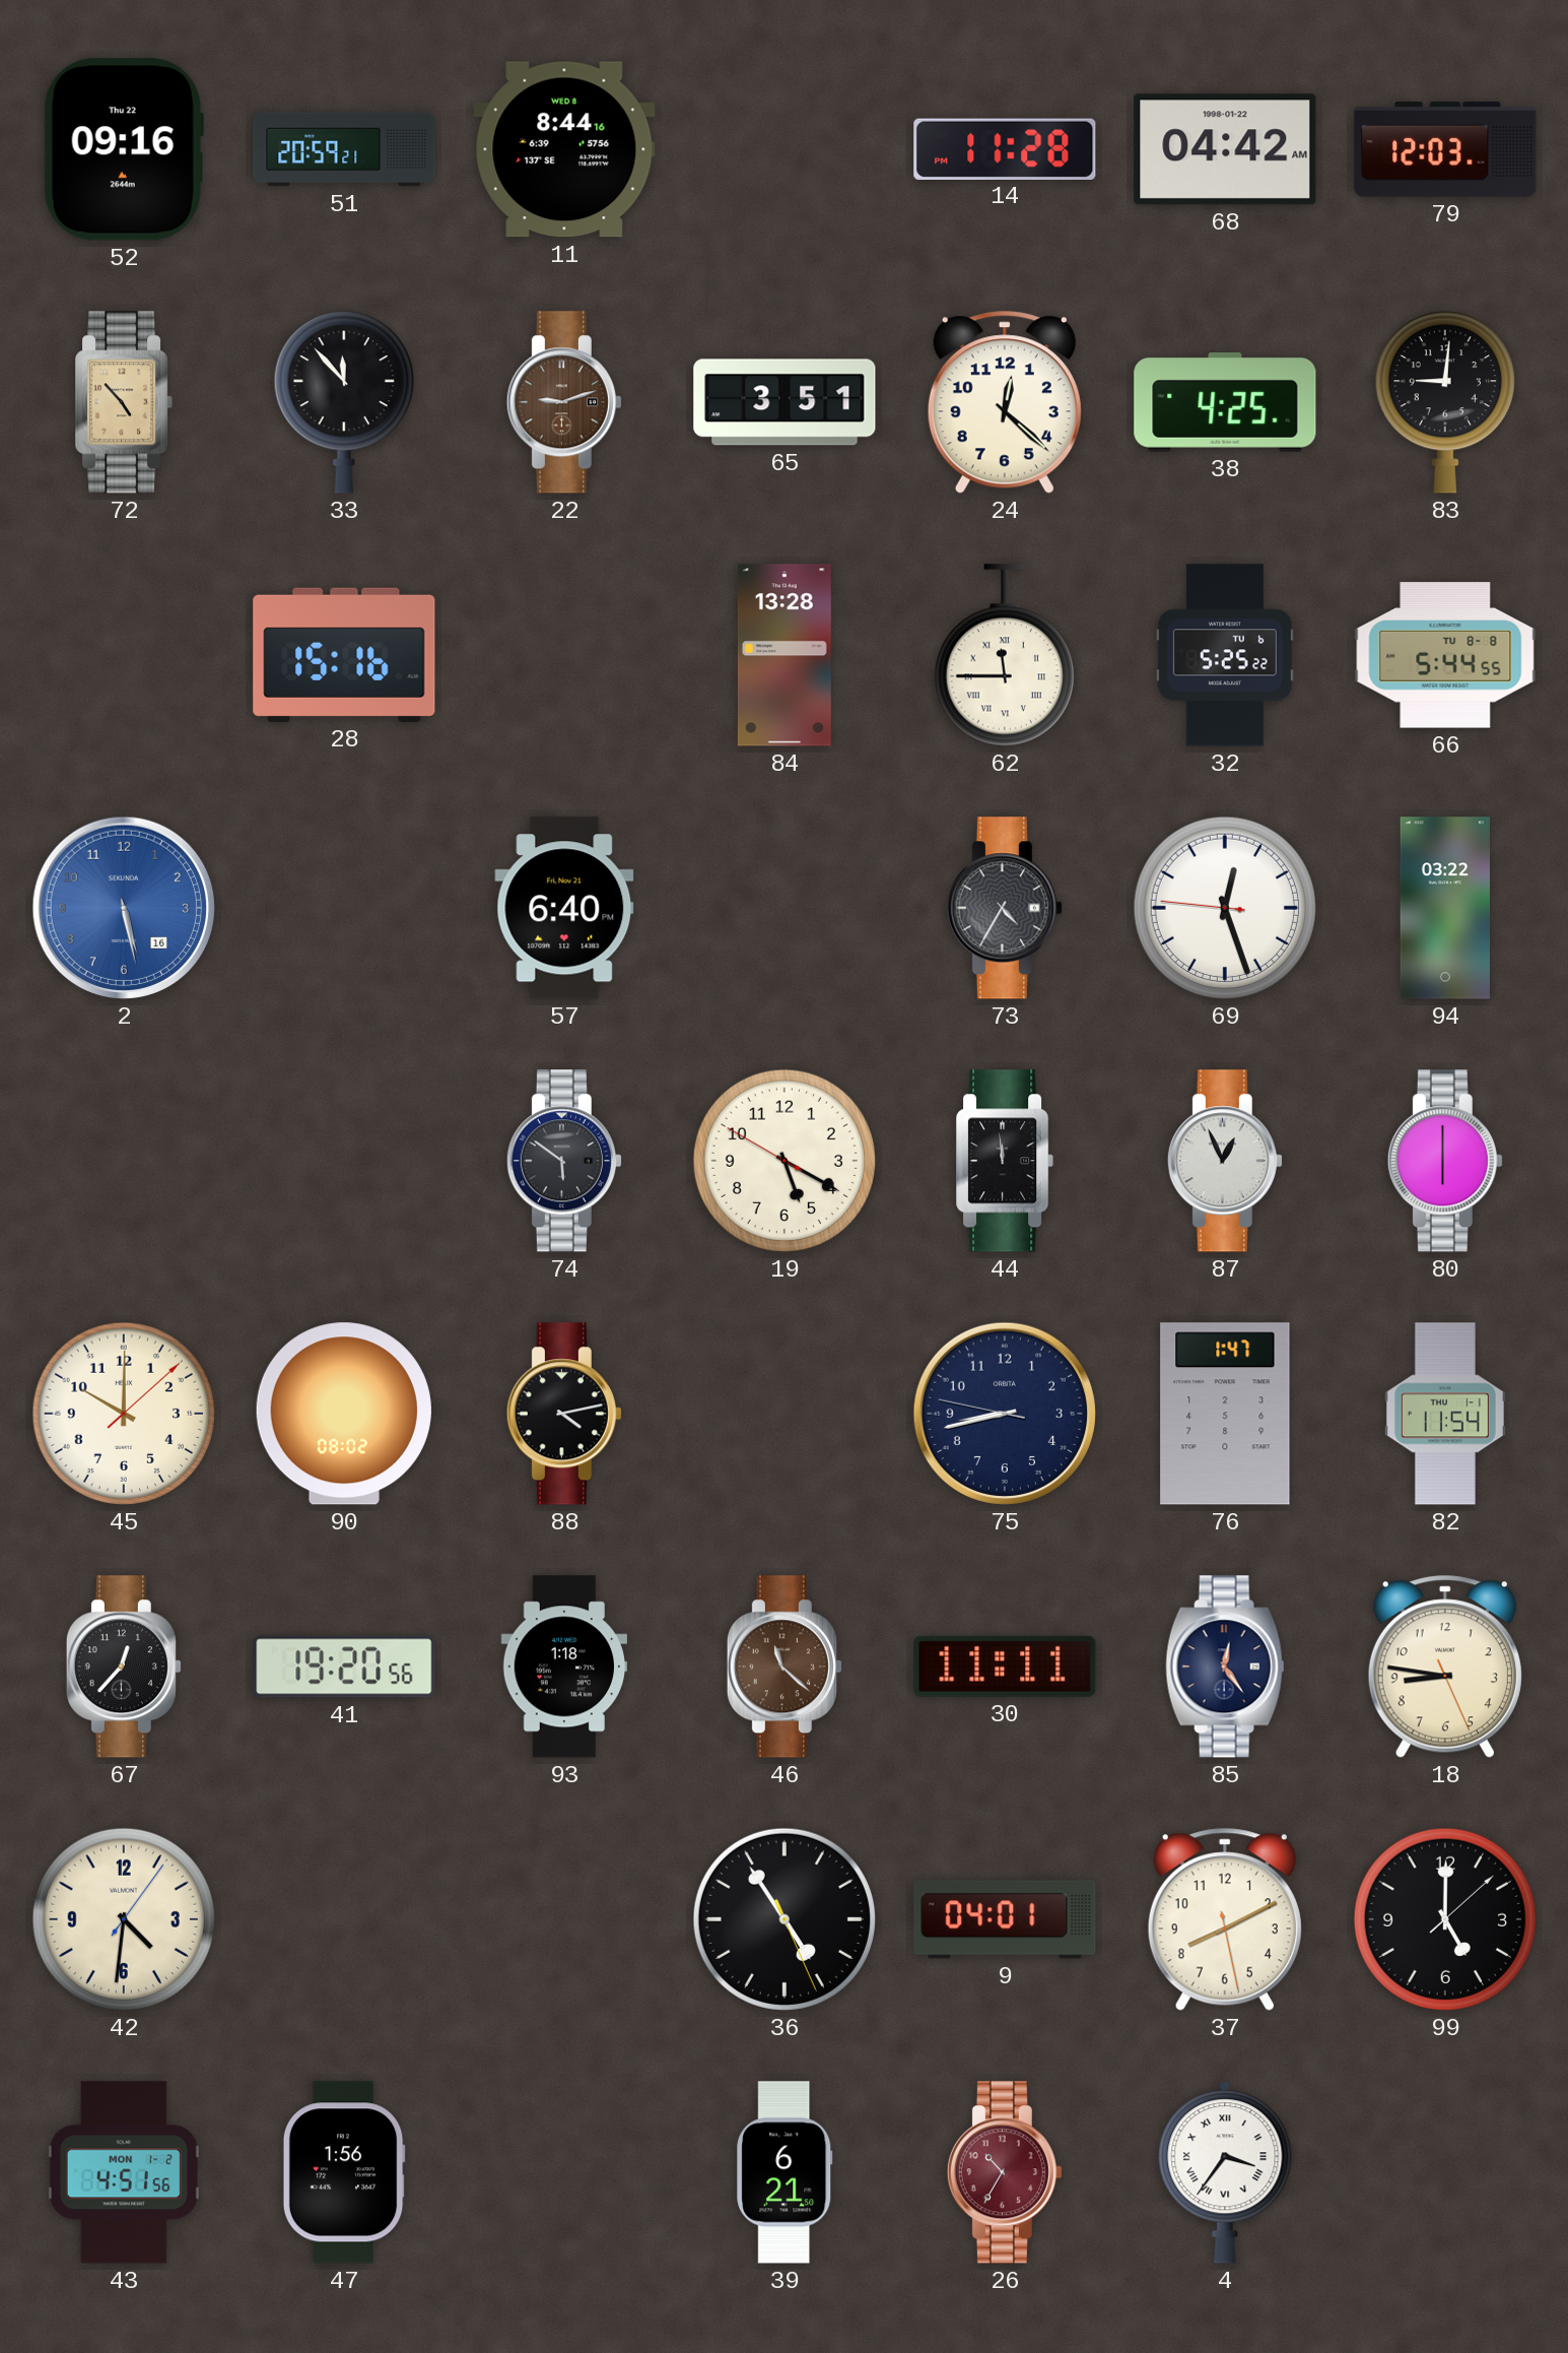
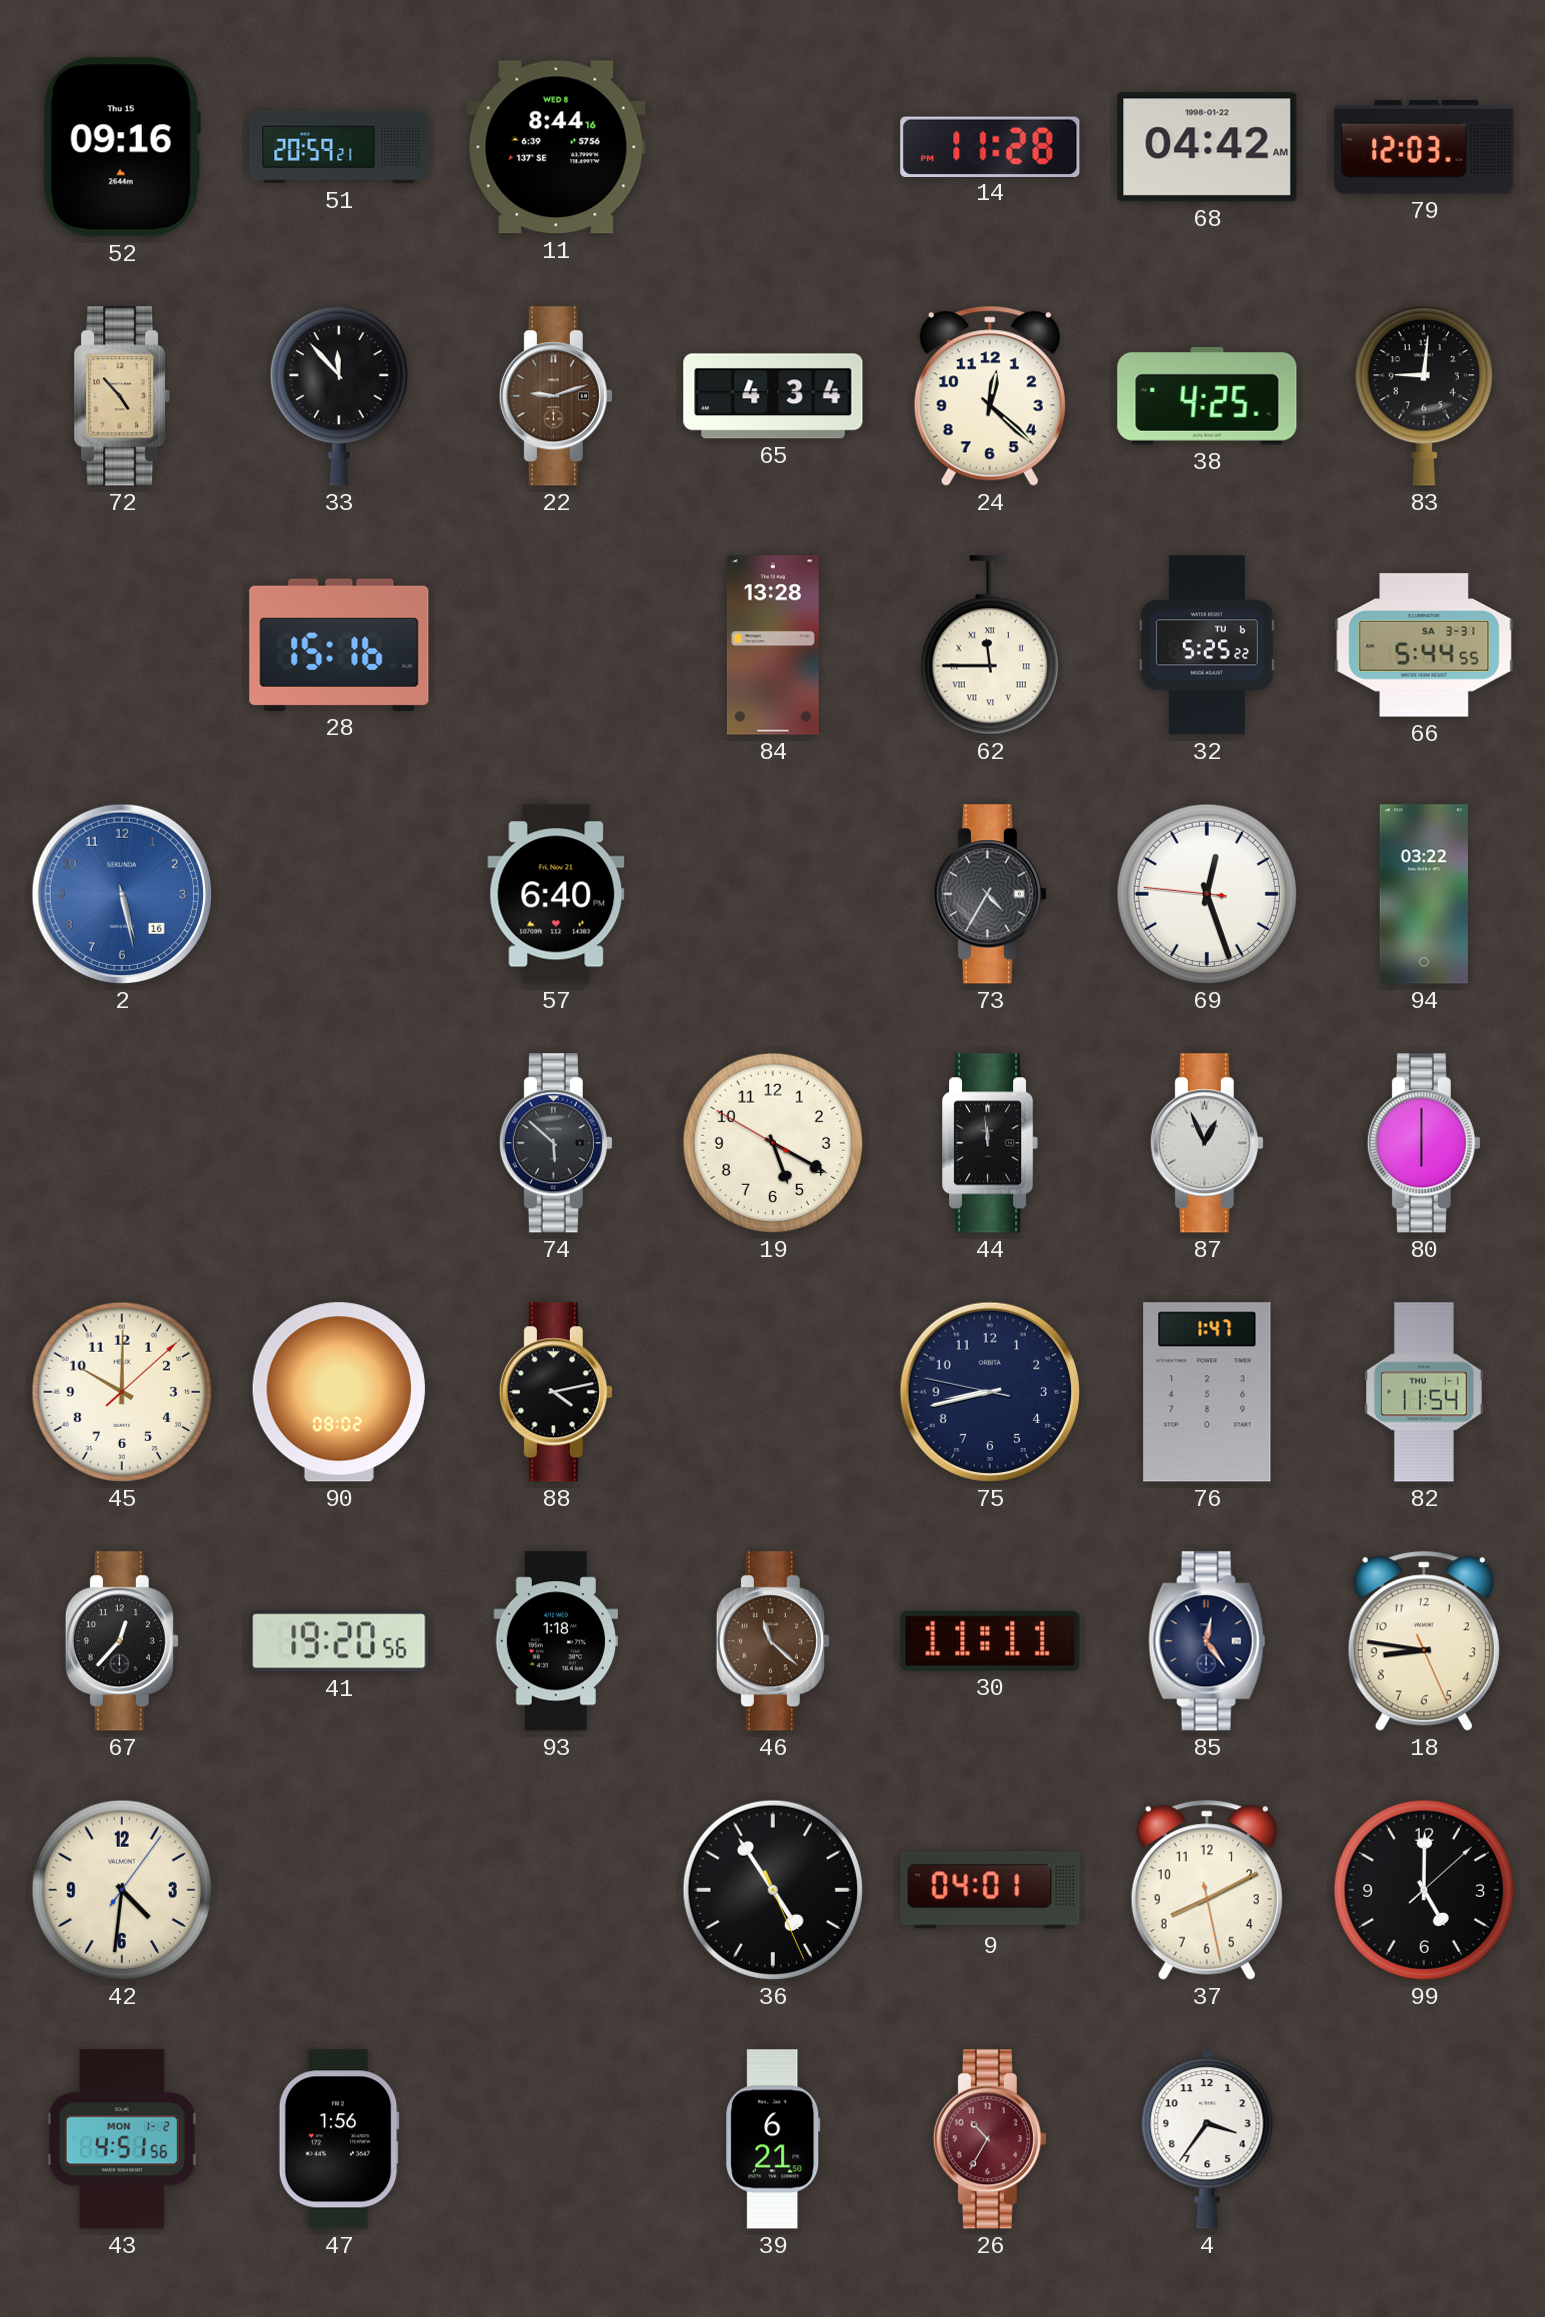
52 date: Thu 22 -> Thu 15 (122, 147)
65: 3:51 -> 4:34 (773, 396)
66 date: TU 8-8 -> SA 3-31 (1424, 645)
74: 5:51 -> 5:52 (556, 1143)
4 numerals: Roman -> Arabic (1207, 2139)
